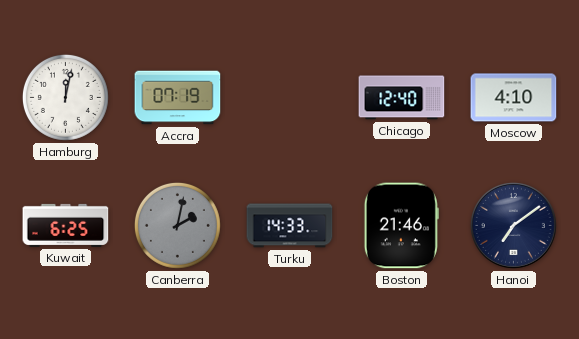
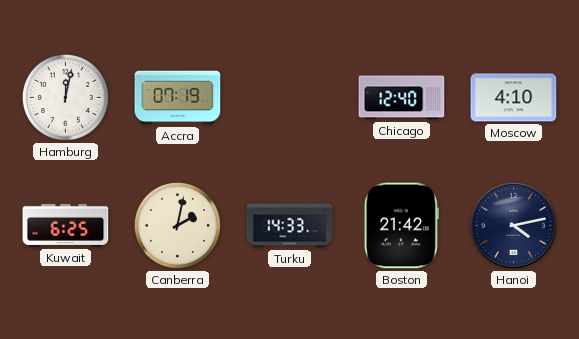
Canberra dial: grey -> cream (177, 225)
Boston: 21:46 -> 21:42 (401, 226)
Hanoi: 7:09 -> 4:13 (513, 225)
